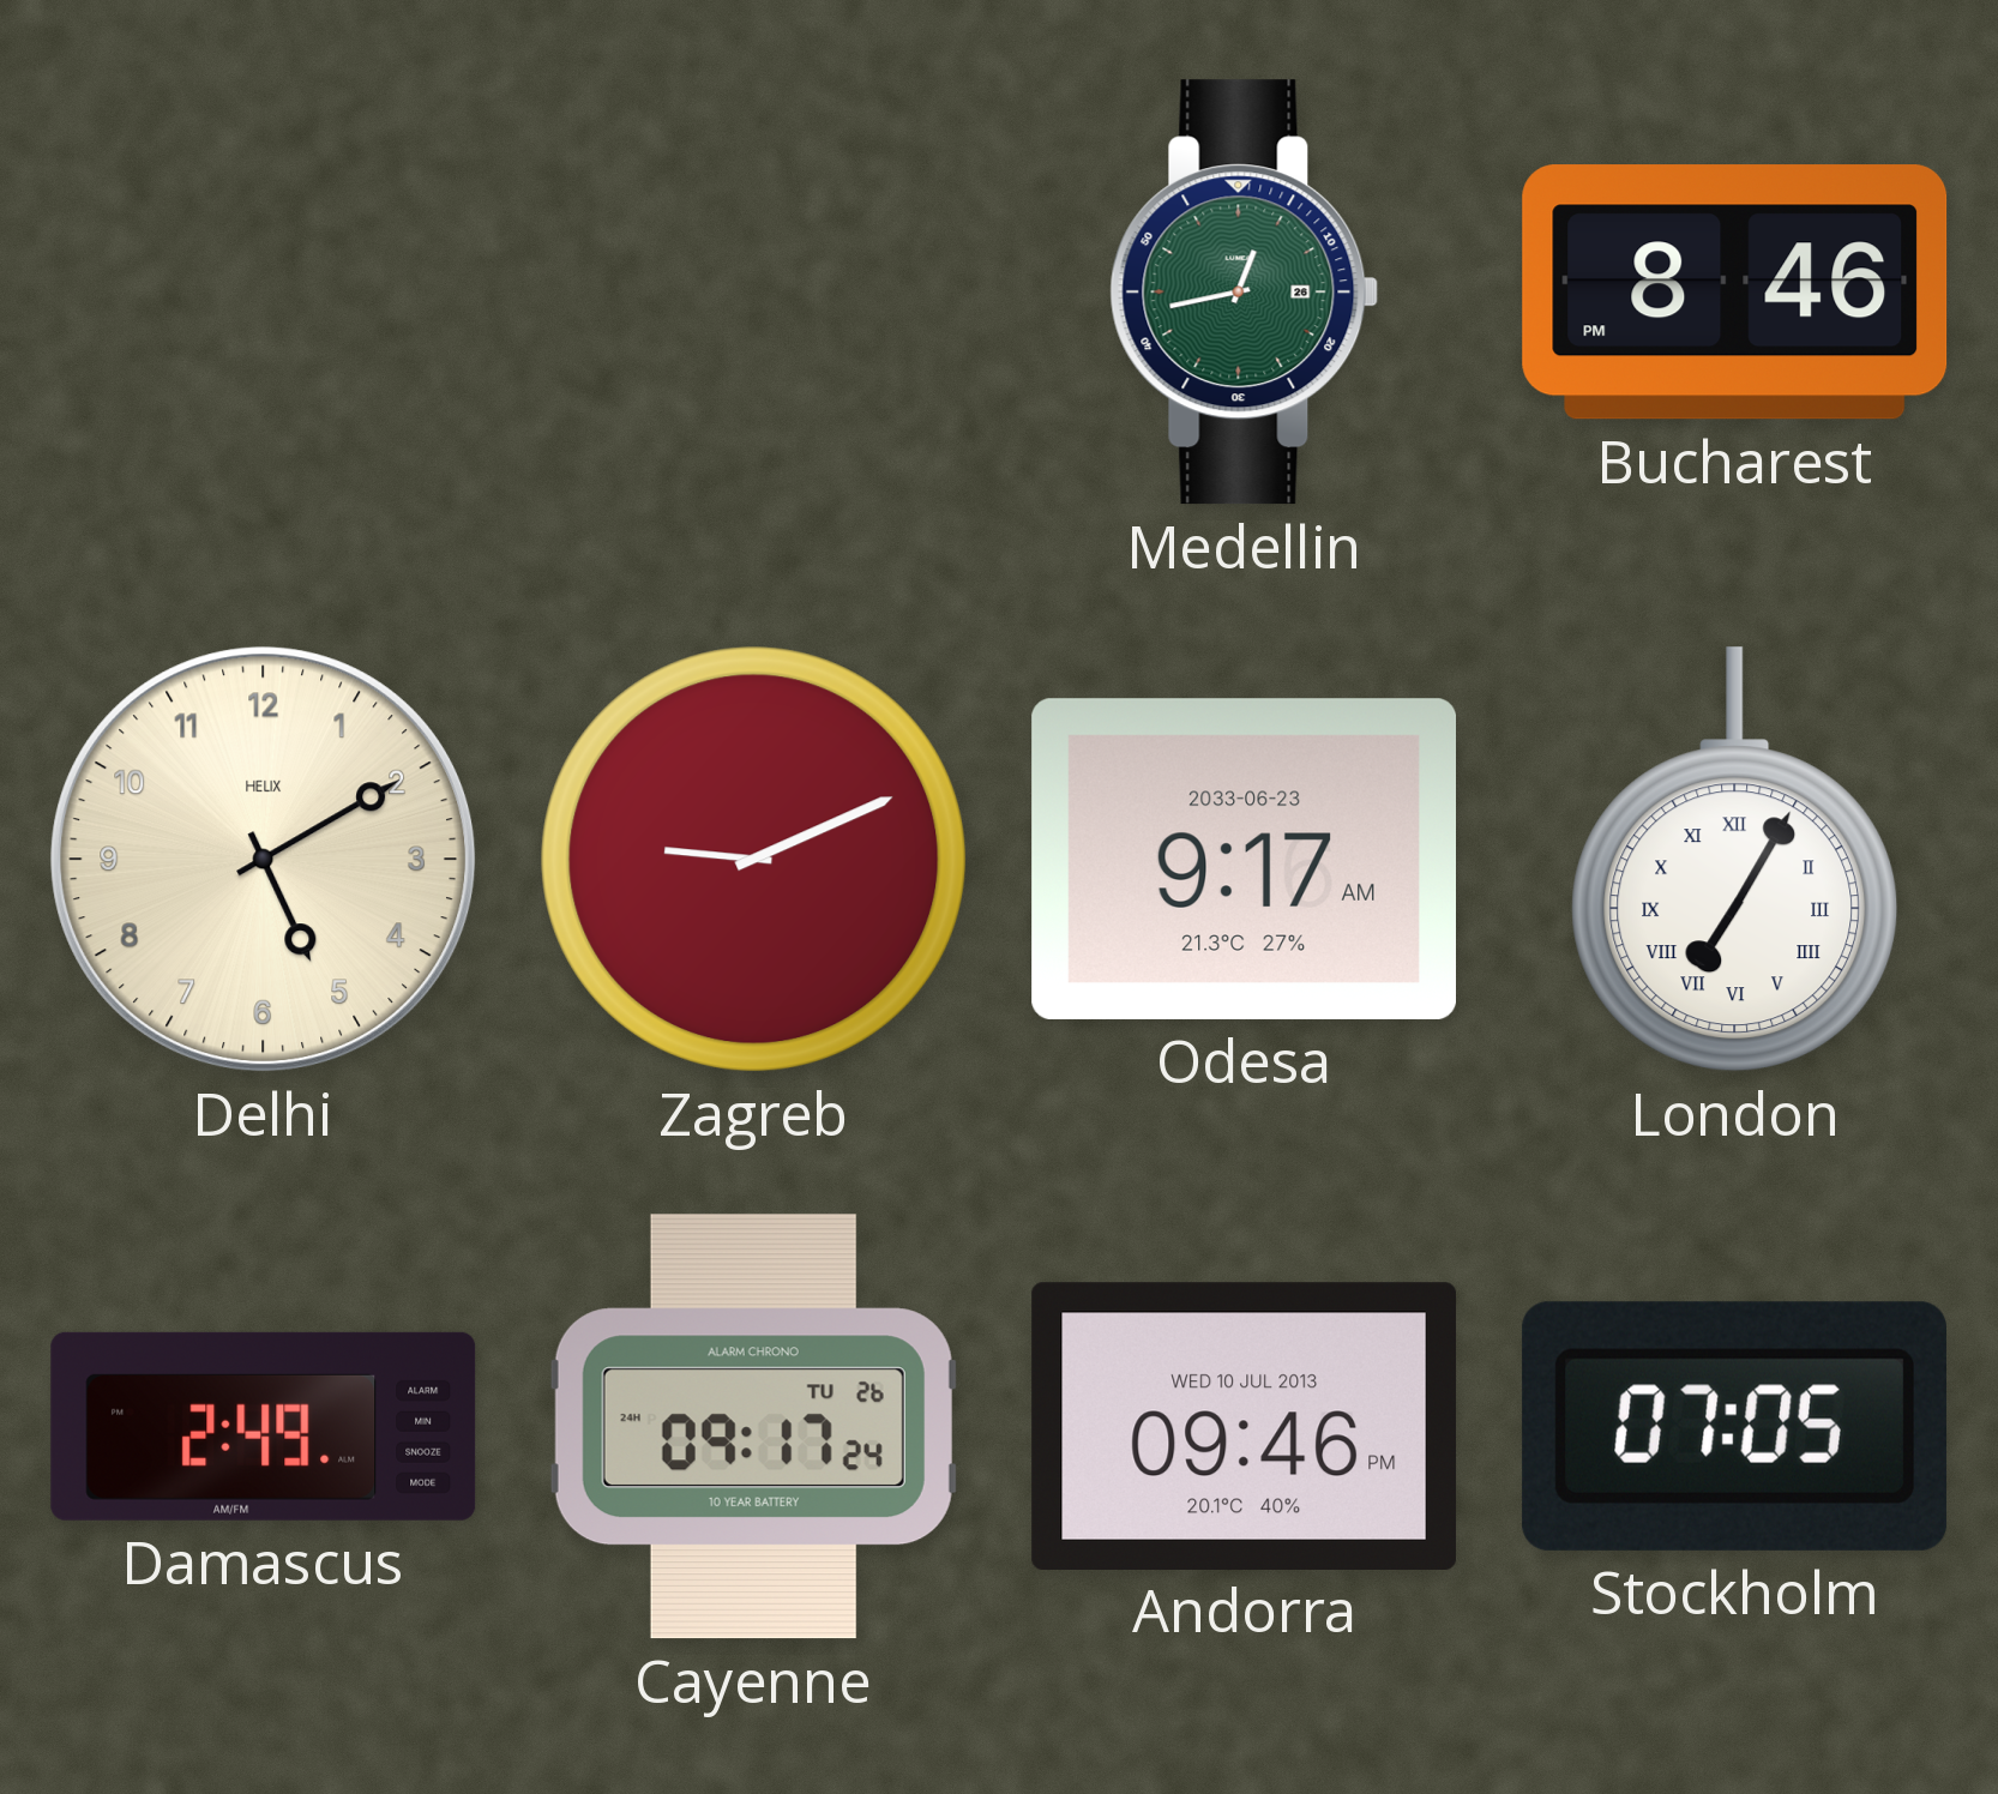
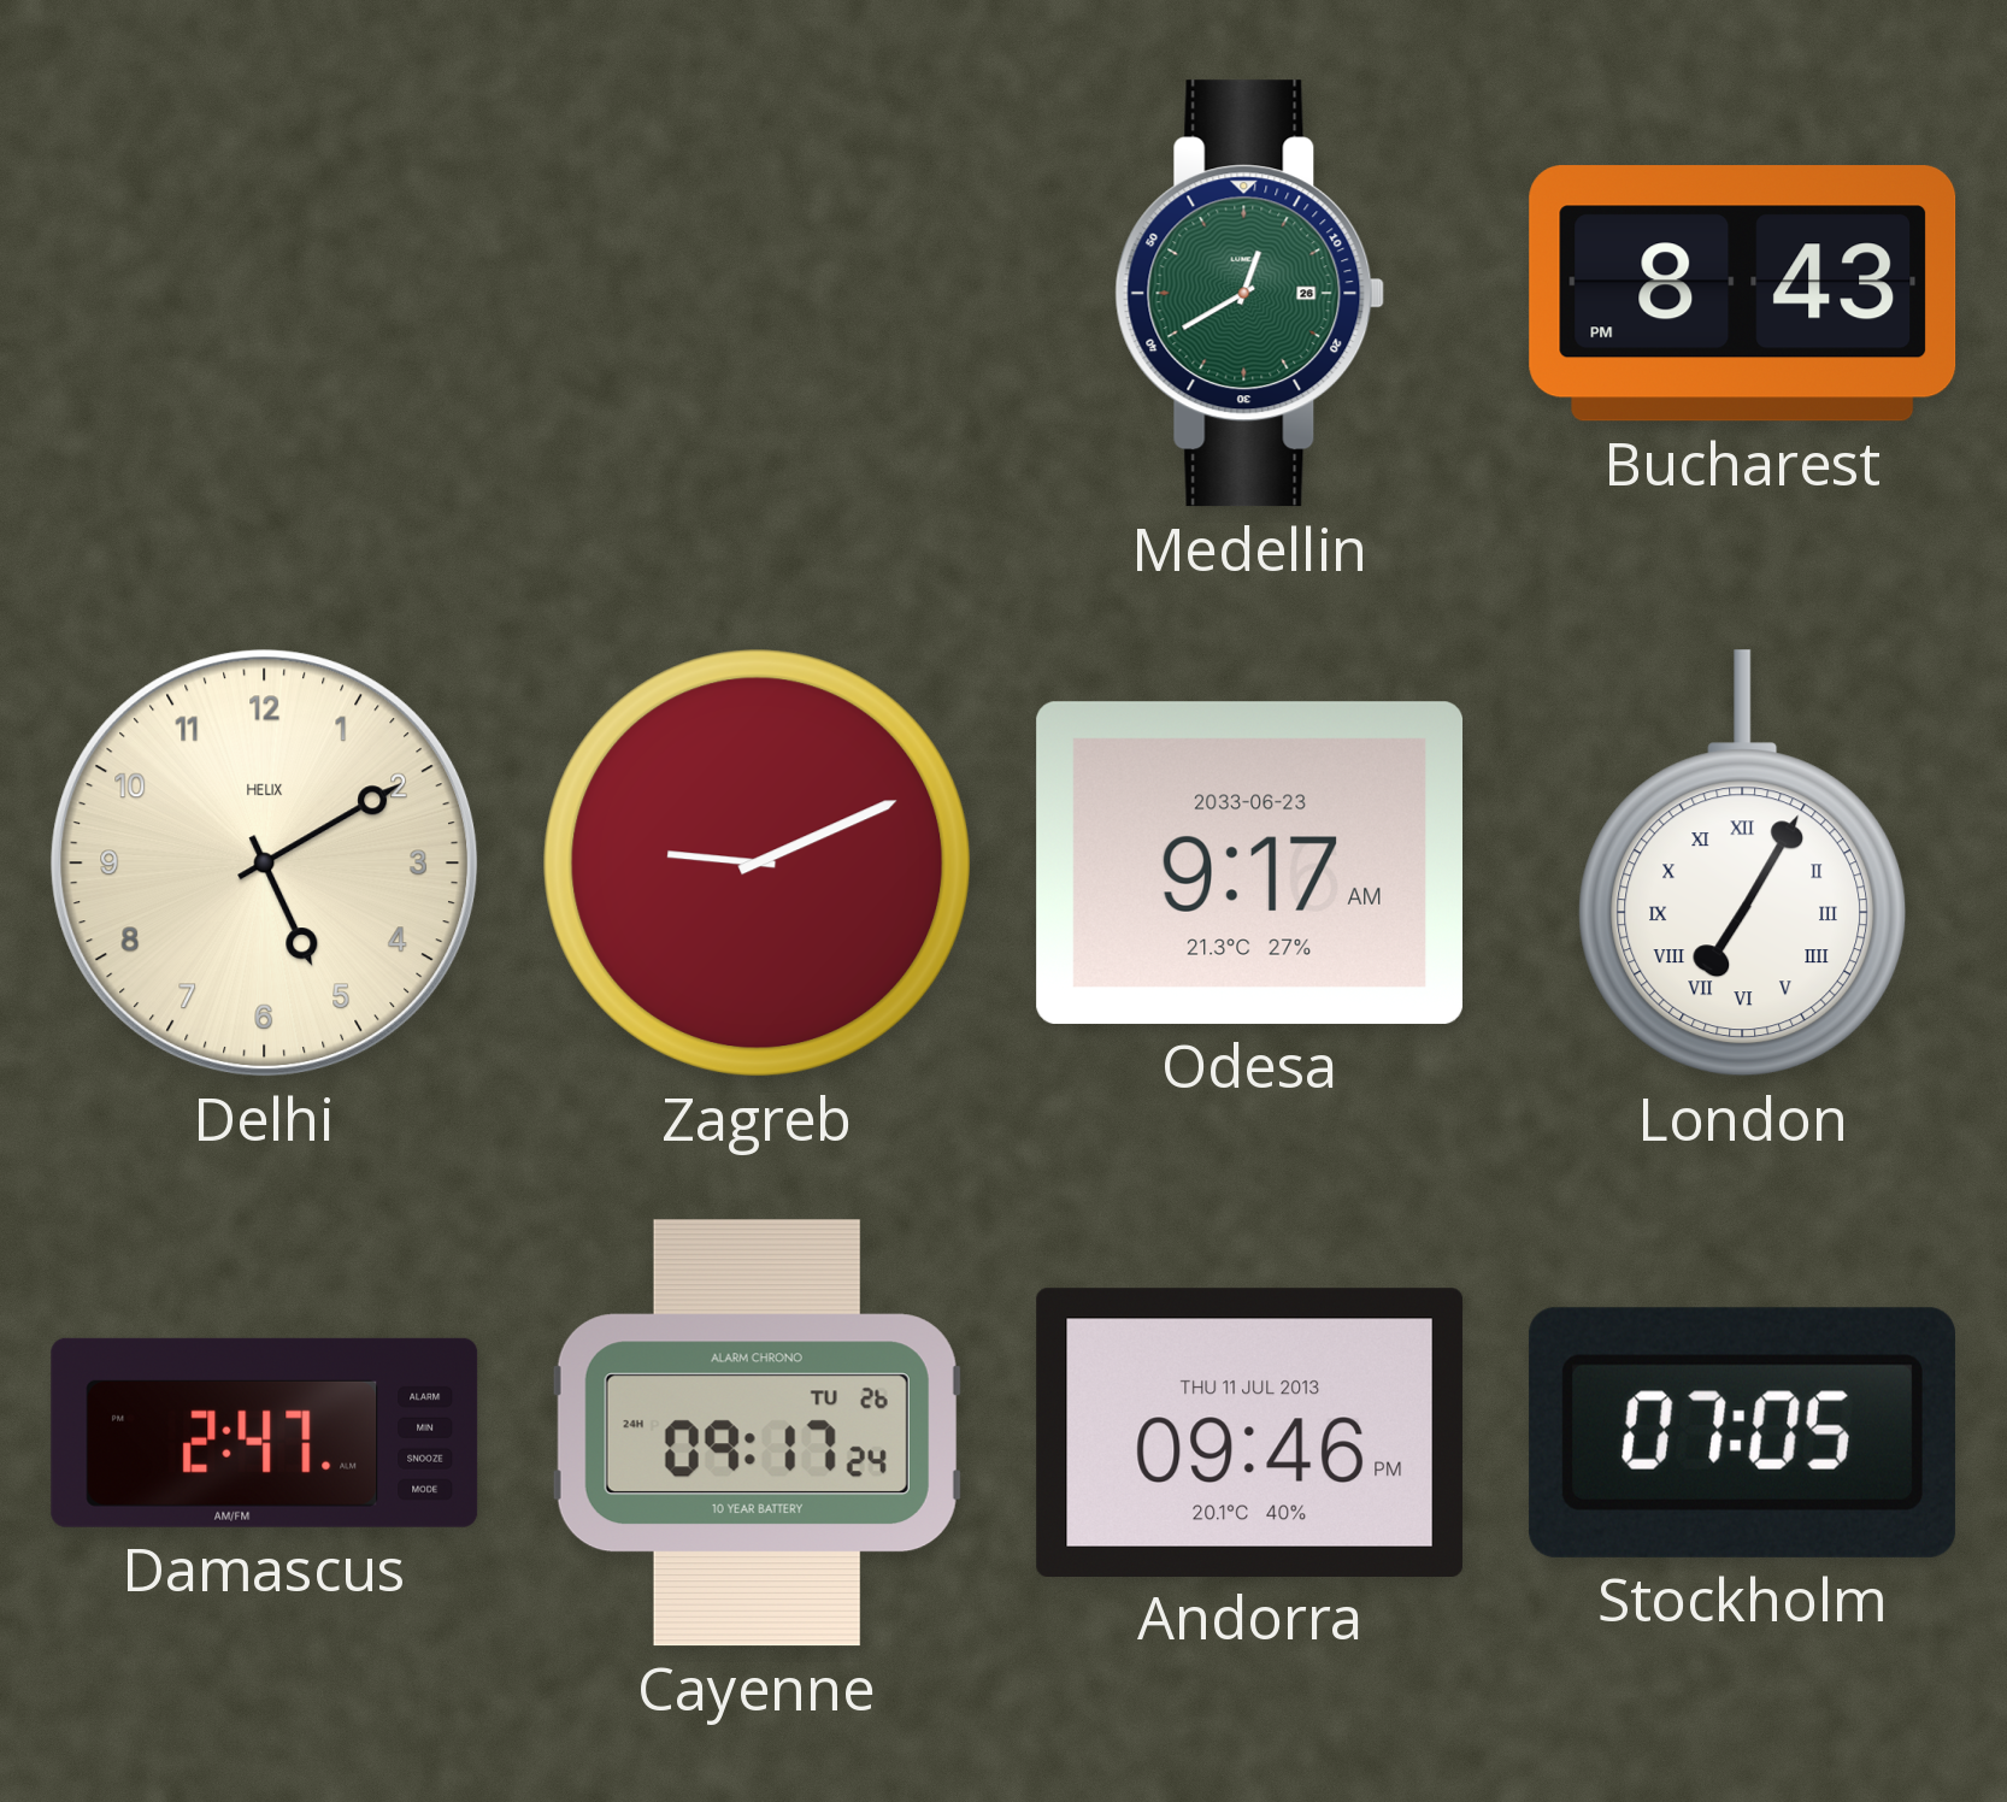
Medellin: 12:43 -> 12:40 (1250, 294)
Bucharest: 8:46 -> 8:43 (1743, 294)
Damascus: 2:49 -> 2:47 (265, 1432)
Andorra date: WED 10 JUL 2013 -> THU 11 JUL 2013 (1250, 1432)
